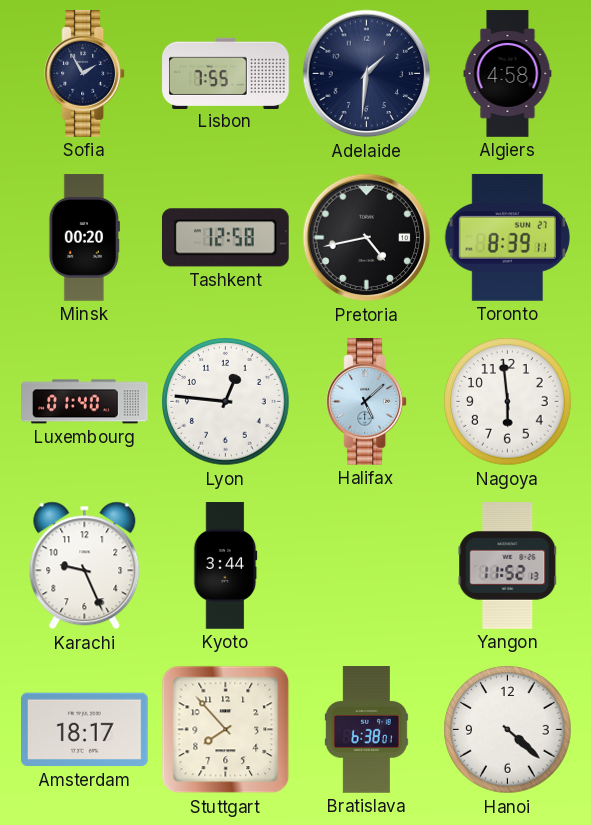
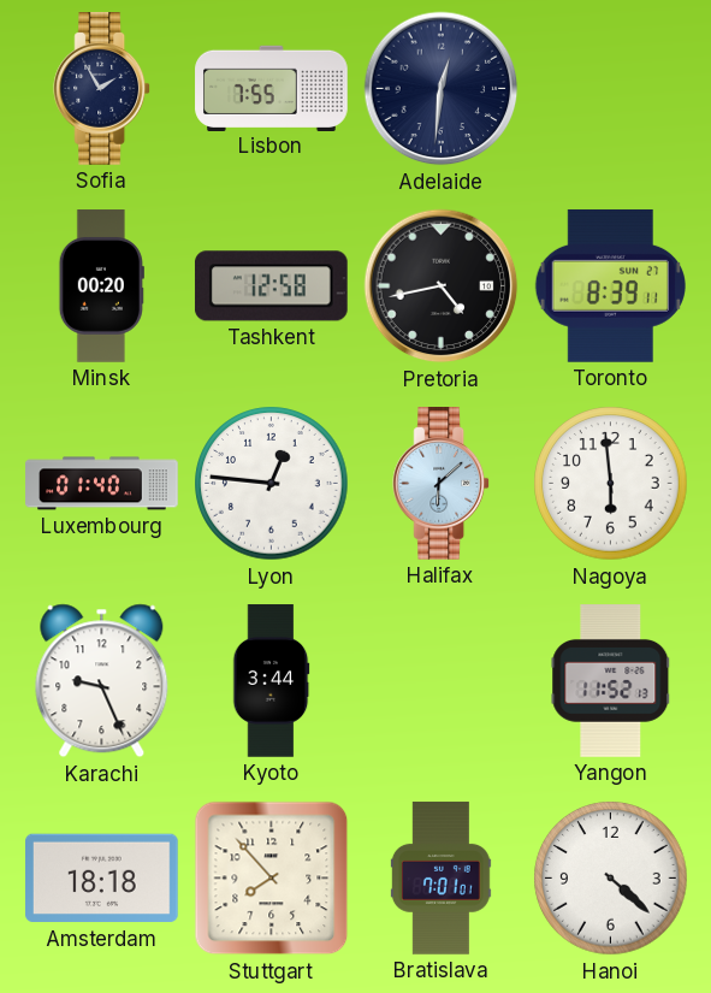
Adelaide: 1:31 -> 12:31 (442, 89)
Algiers: 4:58 -> none (508, 74)
Halifax: 5:08 -> 6:08 (442, 484)
Amsterdam: 18:17 -> 18:18 (102, 879)
Bratislava: 6:38 -> 7:01 (440, 879)
